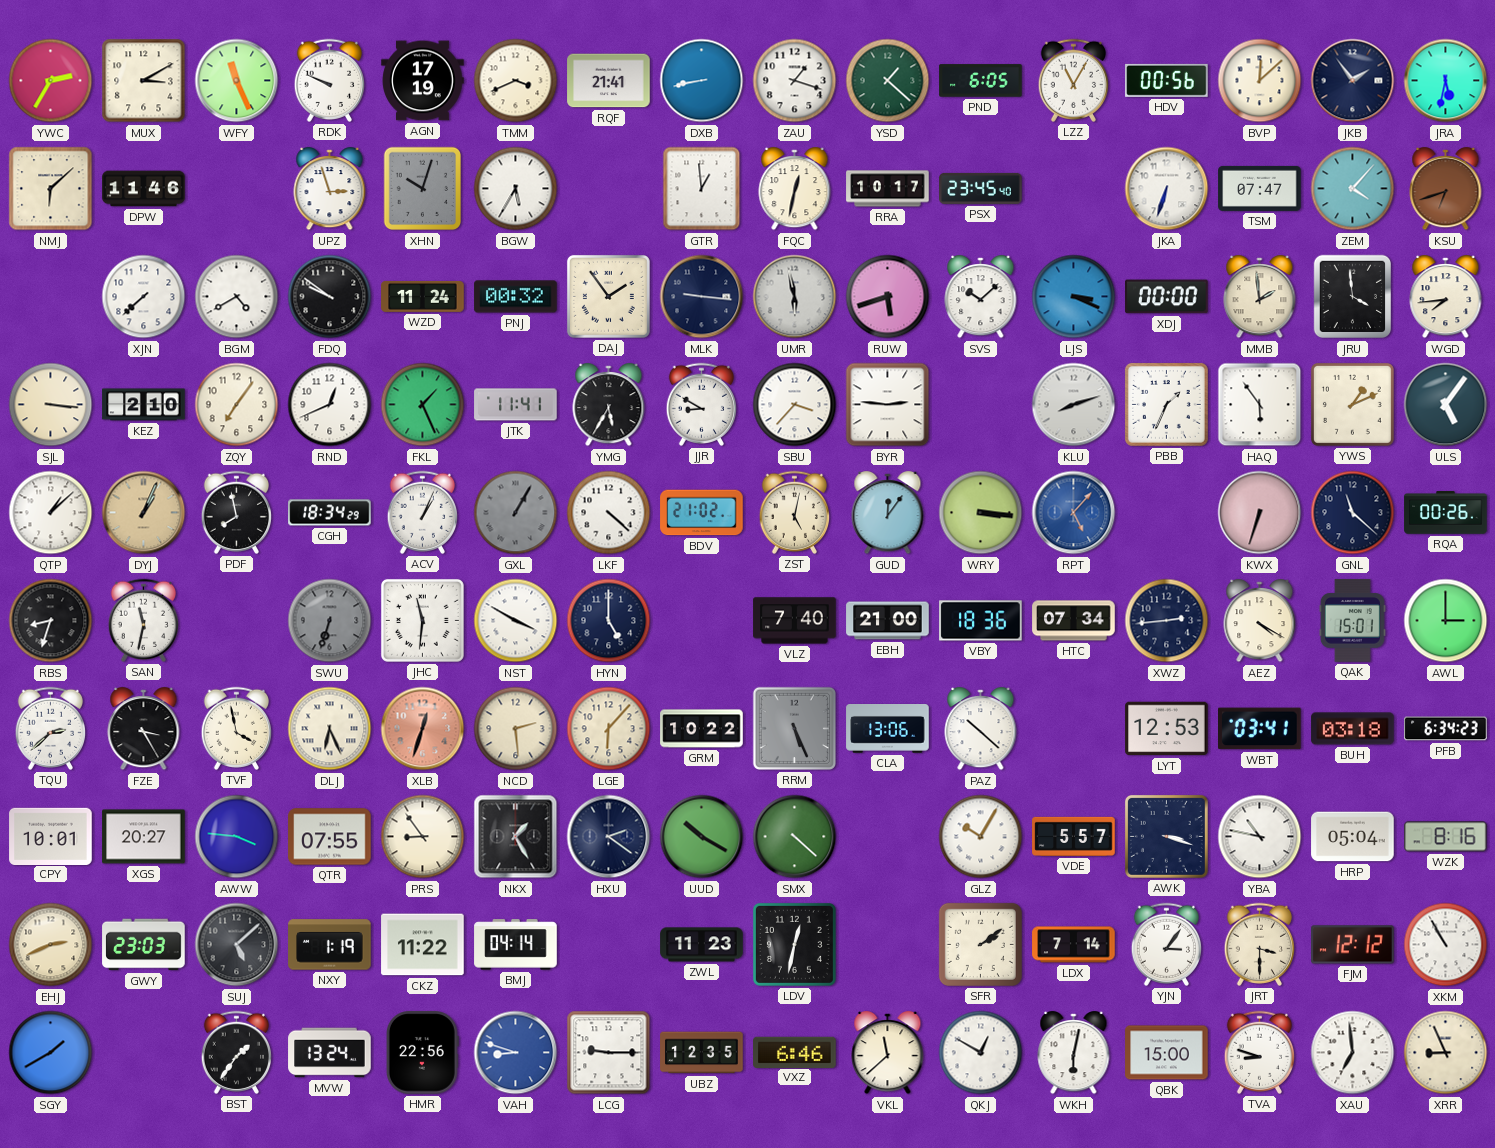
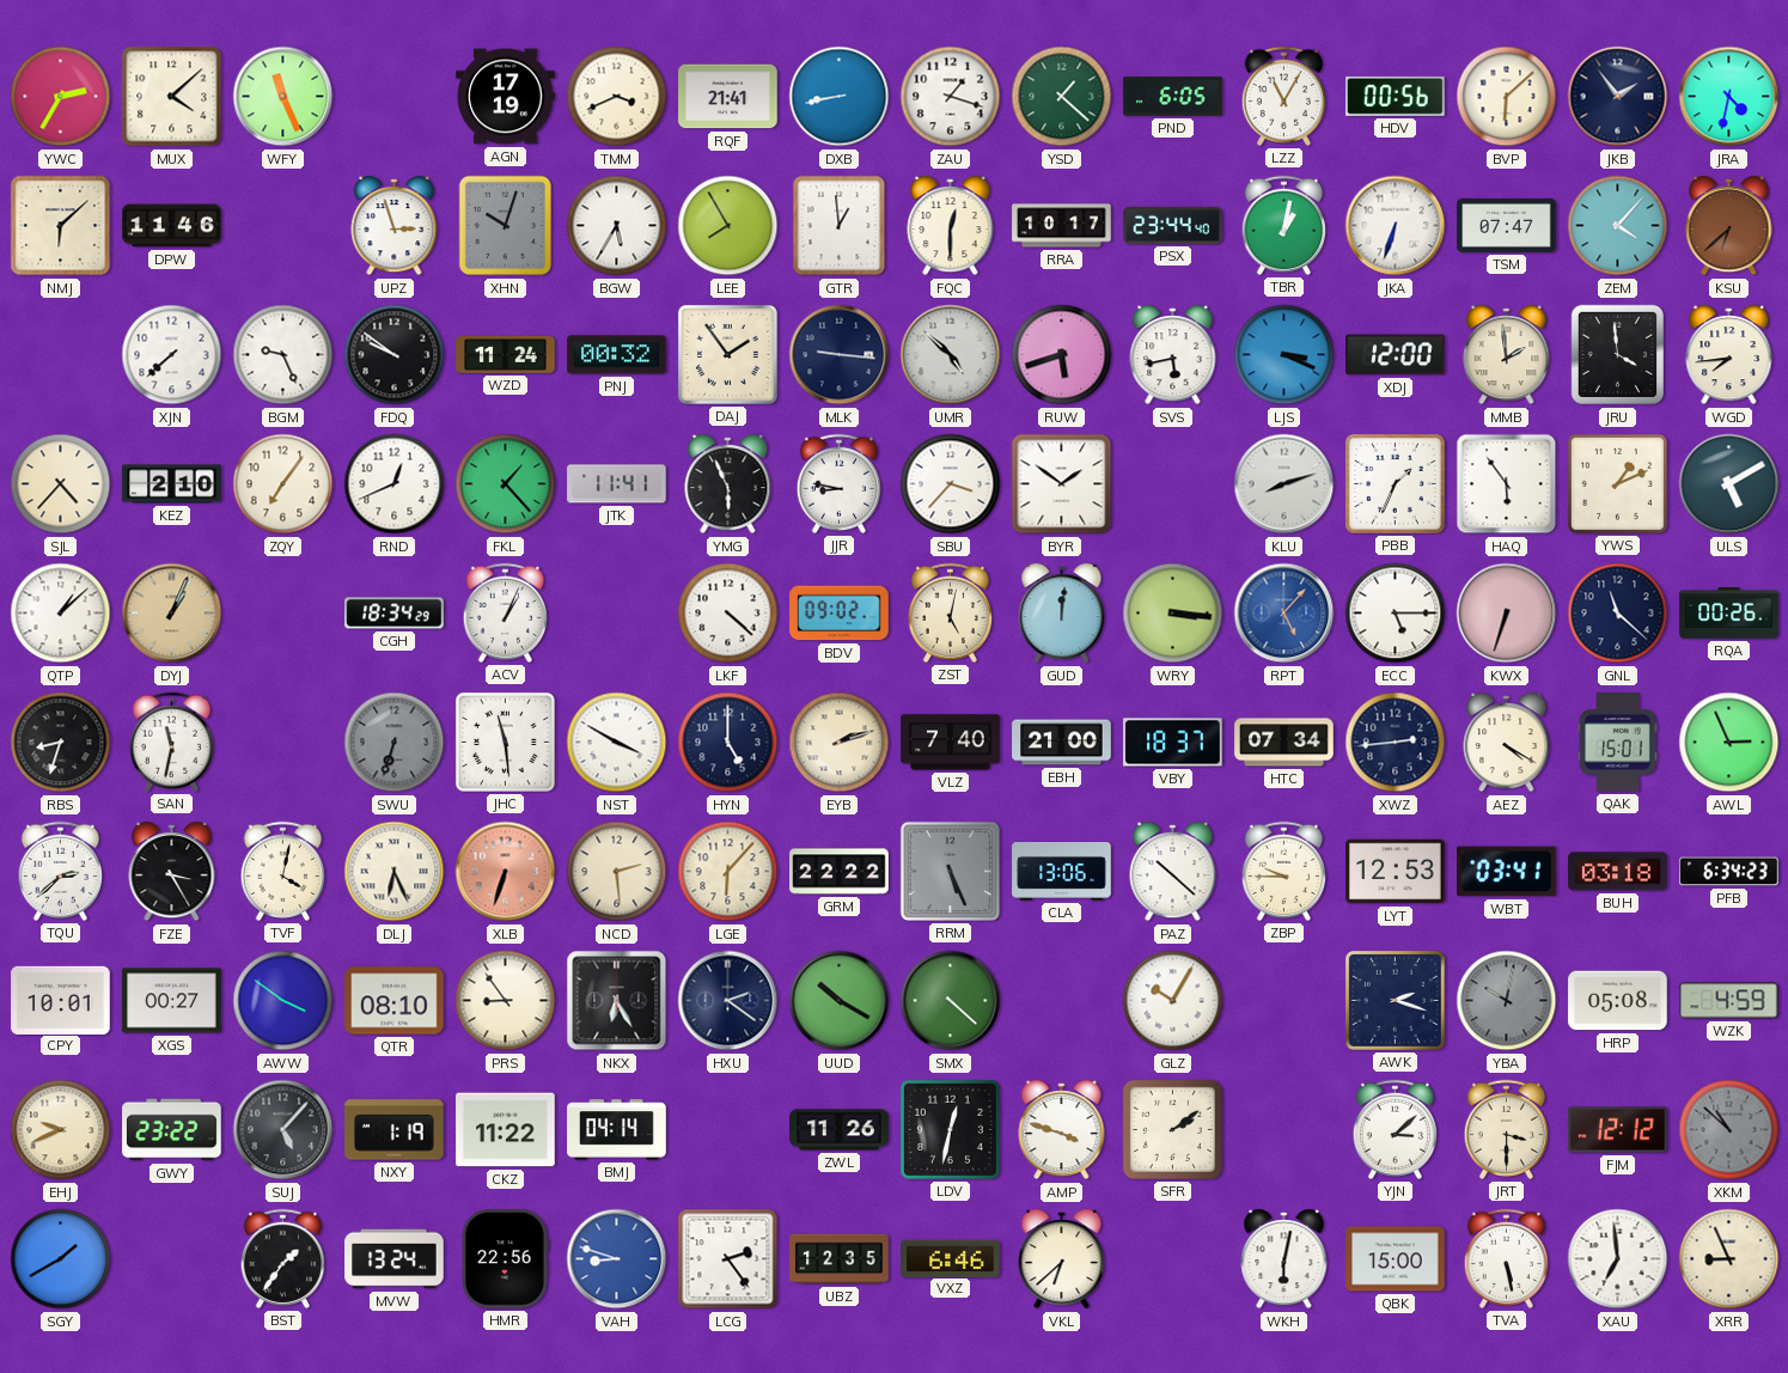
MUX: 3:10 -> 4:08 (172, 97)
RDK: 9:49 -> none (329, 80)
BVP: 12:08 -> 6:08 (1507, 97)
JRA: 5:32 -> 4:32 (1729, 97)
LEE: none -> 7:55 (728, 226)
FQC: 12:32 -> 12:30 (951, 227)
PSX: 23:45 -> 23:44 (1173, 225)
TBR: none -> 1:02 (1283, 225)
KSU: 6:42 -> 6:38 (1729, 227)
BGM: 4:40 -> 9:26 (283, 355)
UMR: 5:58 -> 4:52 (951, 355)
SVS: 10:08 -> 5:43 (1173, 356)
XDJ: 00:00 -> 12:00 (1396, 355)
SJL: 3:16 -> 4:37 (61, 484)
FKL: 1:26 -> 1:23 (506, 484)
YMG: 5:35 -> 5:56 (728, 486)
JJR: 8:50 -> 8:47 (838, 483)
BYR: 2:46 -> 1:51 (1062, 484)
ULS: 5:06 -> 5:10 (1729, 484)
PDF: 7:58 -> none (236, 512)
GXL: 1:05 -> none (516, 513)
BDV: 21:02 -> 09:02 (840, 614)
GUD: 12:06 -> 12:01 (1062, 615)
ECC: none -> 5:15 (1396, 614)
JHC: 11:31 -> 11:29 (505, 742)
EYB: none -> 2:12 (840, 743)
VBY: 18:36 -> 18:37 (1173, 743)
AWL: 3:00 -> 2:56 (1729, 743)
TVF: 3:58 -> 4:02 (282, 871)
XLB: 12:33 -> 6:33 (506, 872)
GRM: 10:22 -> 22:22 (840, 872)
ZBP: none -> 9:45 (1283, 871)
XGS: 20:27 -> 00:27 (172, 1001)
AWW: 3:46 -> 3:51 (283, 1001)
QTR: 07:55 -> 08:10 (395, 1001)
NKX: 1:25 -> 6:25 (617, 1001)
VDE: 5:57 -> none (1074, 836)
AWK: 3:18 -> 2:18 (1395, 1000)
YBA: 10:47 -> 10:02 (1507, 1001)
YBA dial: white -> grey (1507, 1001)
HRP: 05:04 -> 05:08 (1618, 1001)
WZK: 8:16 -> 4:59 (1729, 1001)
EHJ: 2:41 -> 9:41 (61, 1130)
GWY: 23:03 -> 23:22 (172, 1130)
SUJ: 5:08 -> 5:07 (283, 1130)
ZWL: 11:23 -> 11:26 (840, 1130)
AMP: none -> 3:48 (1062, 1131)
LDX: 7:14 -> none (1074, 945)
YJN: 3:06 -> 3:08 (1395, 1129)
XKM: 10:55 -> 10:52 (1729, 1130)
XKM dial: white -> grey (1729, 1130)
LCG: 9:15 -> 2:24 (728, 1259)
VKL: 11:38 -> 6:38 (1062, 1261)
QKJ: 12:50 -> none (981, 1053)
TVA: 8:48 -> 5:28 (1506, 1258)
